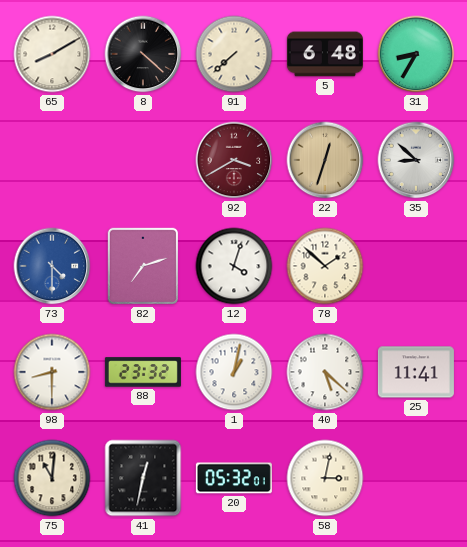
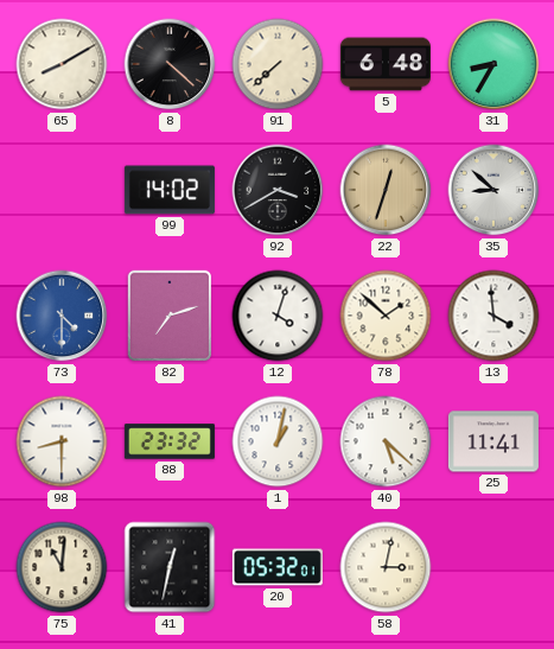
99: none -> 14:02 (170, 190)
92 dial: burgundy -> black (278, 190)
13: none -> 3:59 (493, 316)
